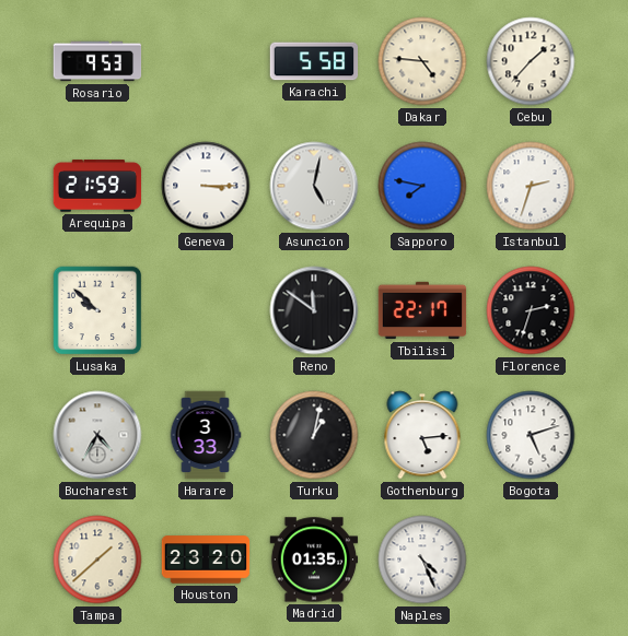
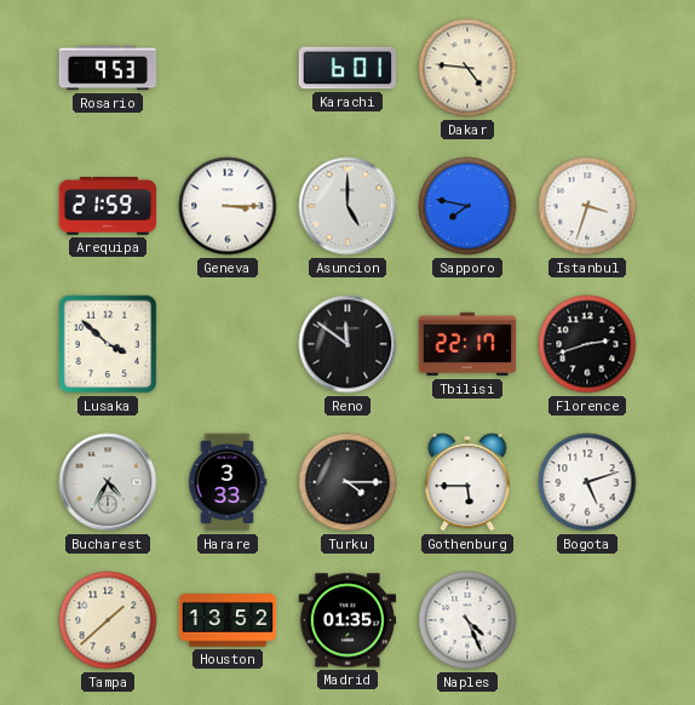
Karachi: 5:58 -> 6:01 (347, 68)
Cebu: 1:37 -> none (531, 61)
Asuncion: 5:02 -> 5:00 (347, 206)
Istanbul: 2:33 -> 3:33 (587, 206)
Lusaka: 9:52 -> 3:52 (108, 344)
Florence: 2:33 -> 2:42 (587, 344)
Turku: 1:02 -> 4:15 (347, 482)
Gothenburg: 5:14 -> 5:45 (467, 482)
Houston: 23:20 -> 13:52 (228, 620)
